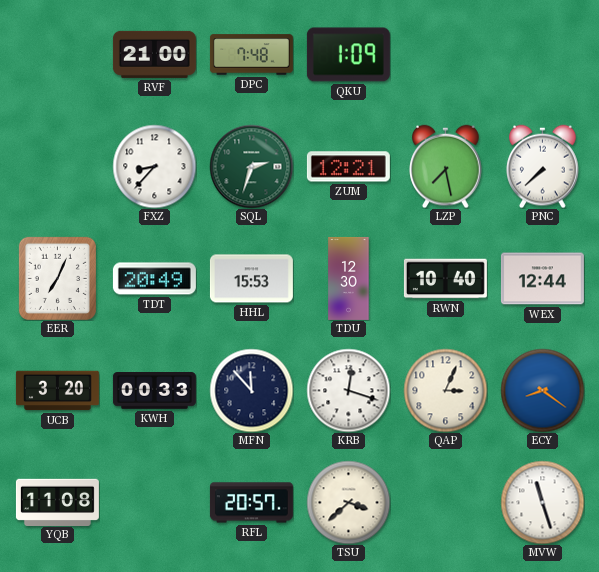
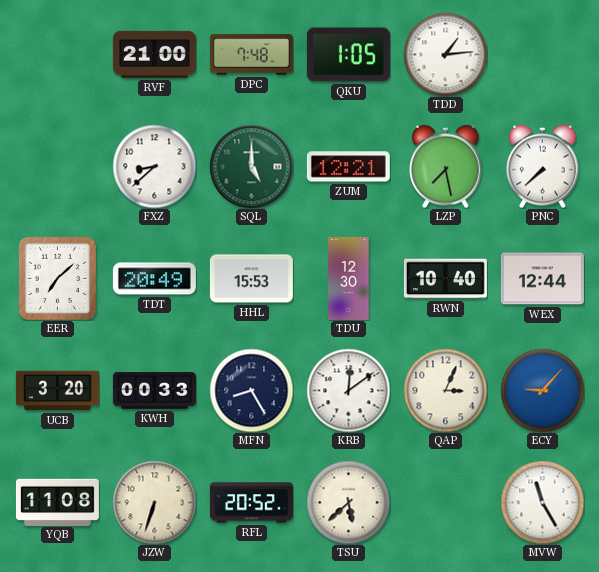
QKU: 1:09 -> 1:05 (348, 55)
TDD: none -> 1:14 (445, 54)
FXZ: 8:37 -> 8:38 (154, 166)
SQL: 2:33 -> 5:00 (251, 166)
EER: 7:04 -> 7:08 (57, 278)
MFN: 11:53 -> 8:25 (251, 390)
KRB: 12:18 -> 12:09 (348, 390)
ECY: 8:21 -> 9:07 (542, 390)
JZW: none -> 6:33 (154, 502)
RFL: 20:57 -> 20:52 (251, 503)
TSU: 3:38 -> 5:38 (348, 502)
MVW: 11:27 -> 11:25 (542, 502)
